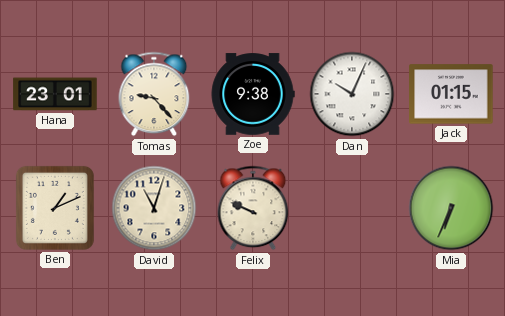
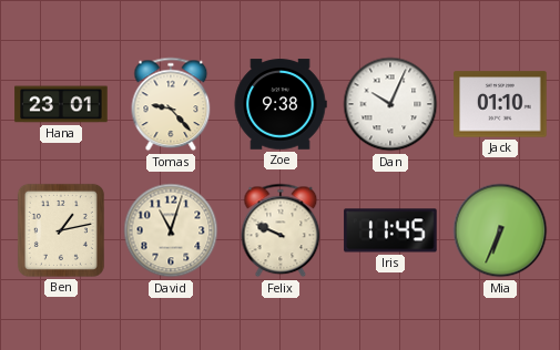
Jack: 01:15 -> 01:10 (500, 104)
Ben: 1:11 -> 1:13 (61, 230)
Iris: none -> 11:45 (390, 230)
